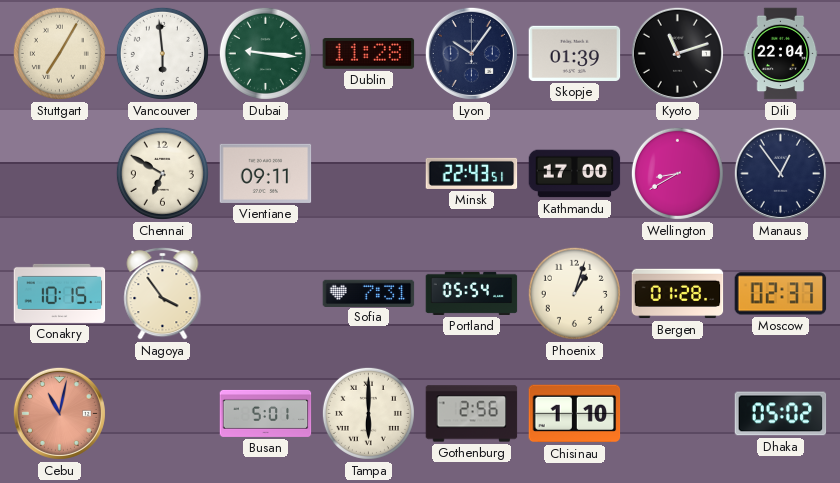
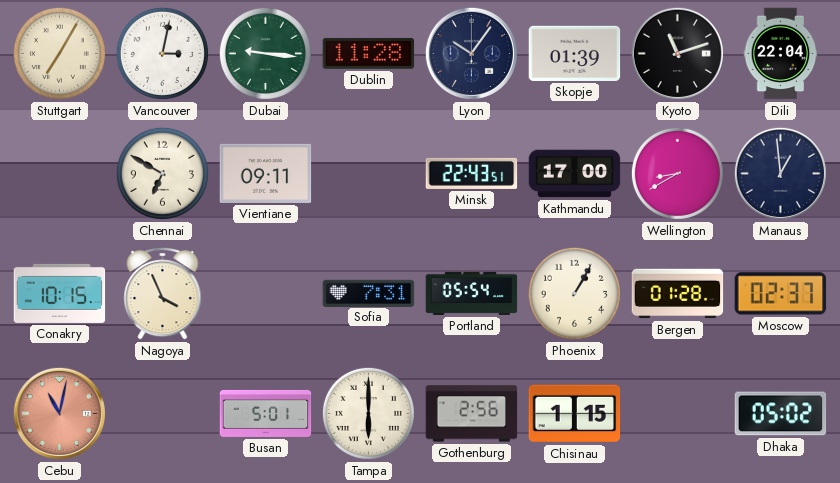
Vancouver: 5:59 -> 3:02 (162, 53)
Manaus: 12:54 -> 12:59 (780, 173)
Nagoya: 3:54 -> 3:56 (163, 293)
Phoenix: 1:03 -> 1:05 (574, 293)
Chisinau: 1:10 -> 1:15 (575, 414)
